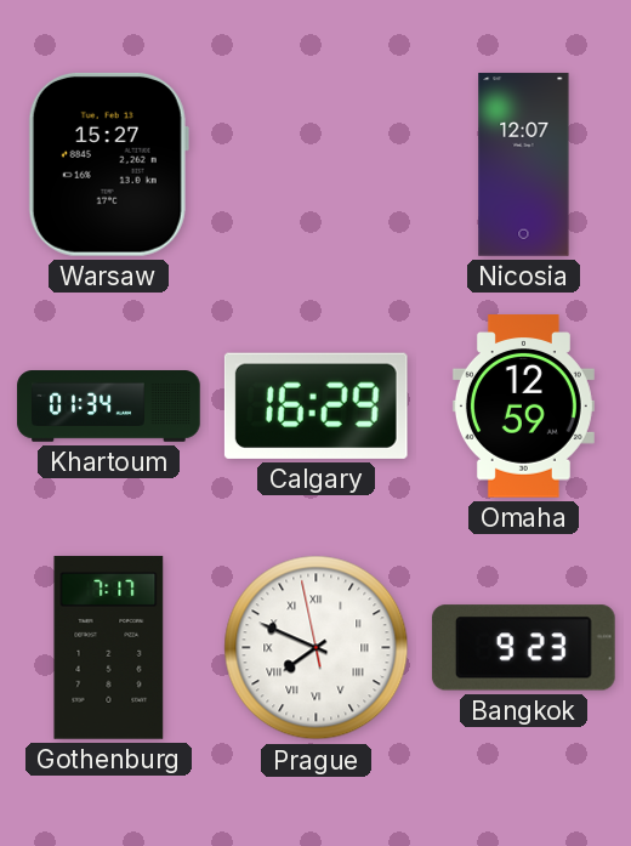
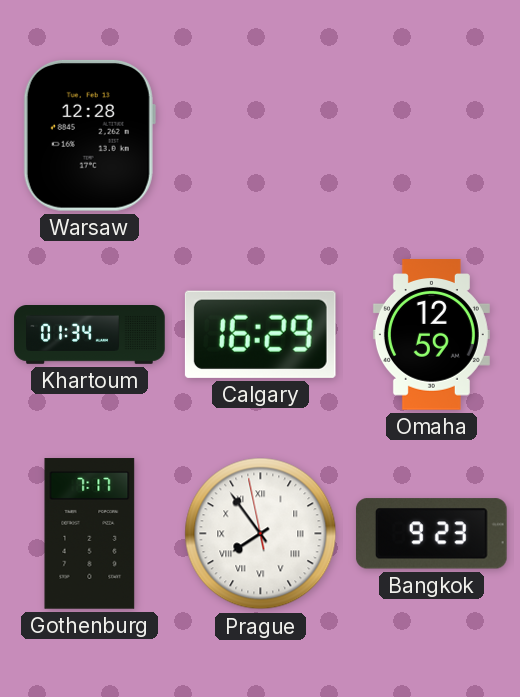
Warsaw: 15:27 -> 12:28 (89, 135)
Nicosia: 12:07 -> none (524, 165)
Prague: 7:48 -> 7:53 (261, 534)
